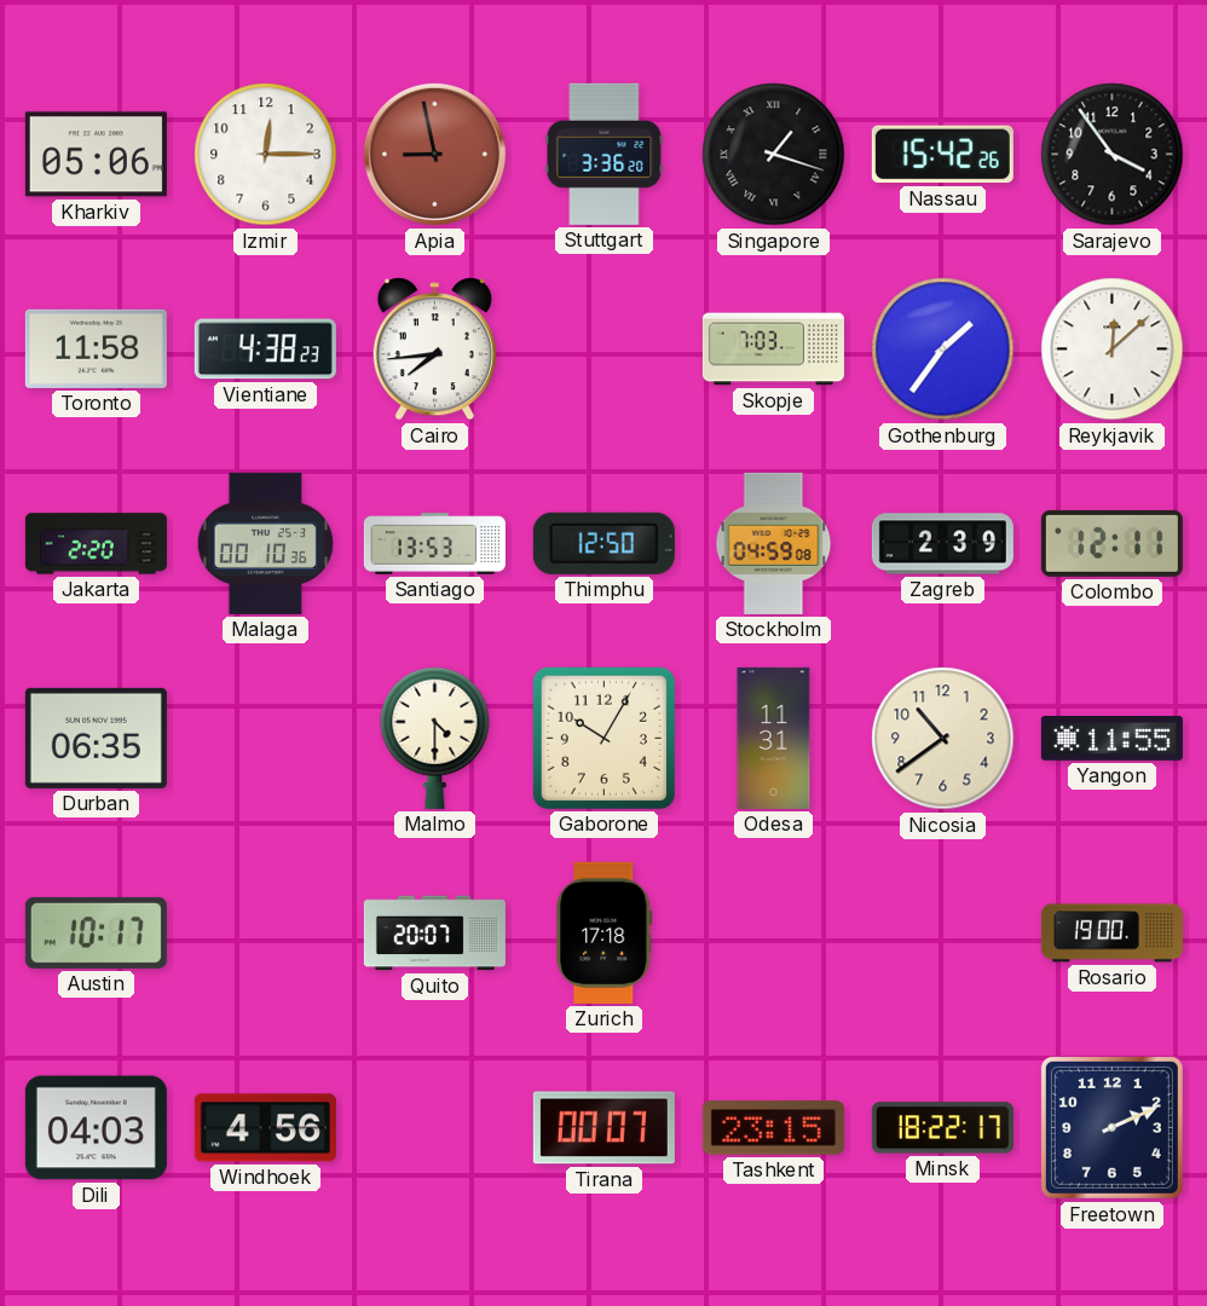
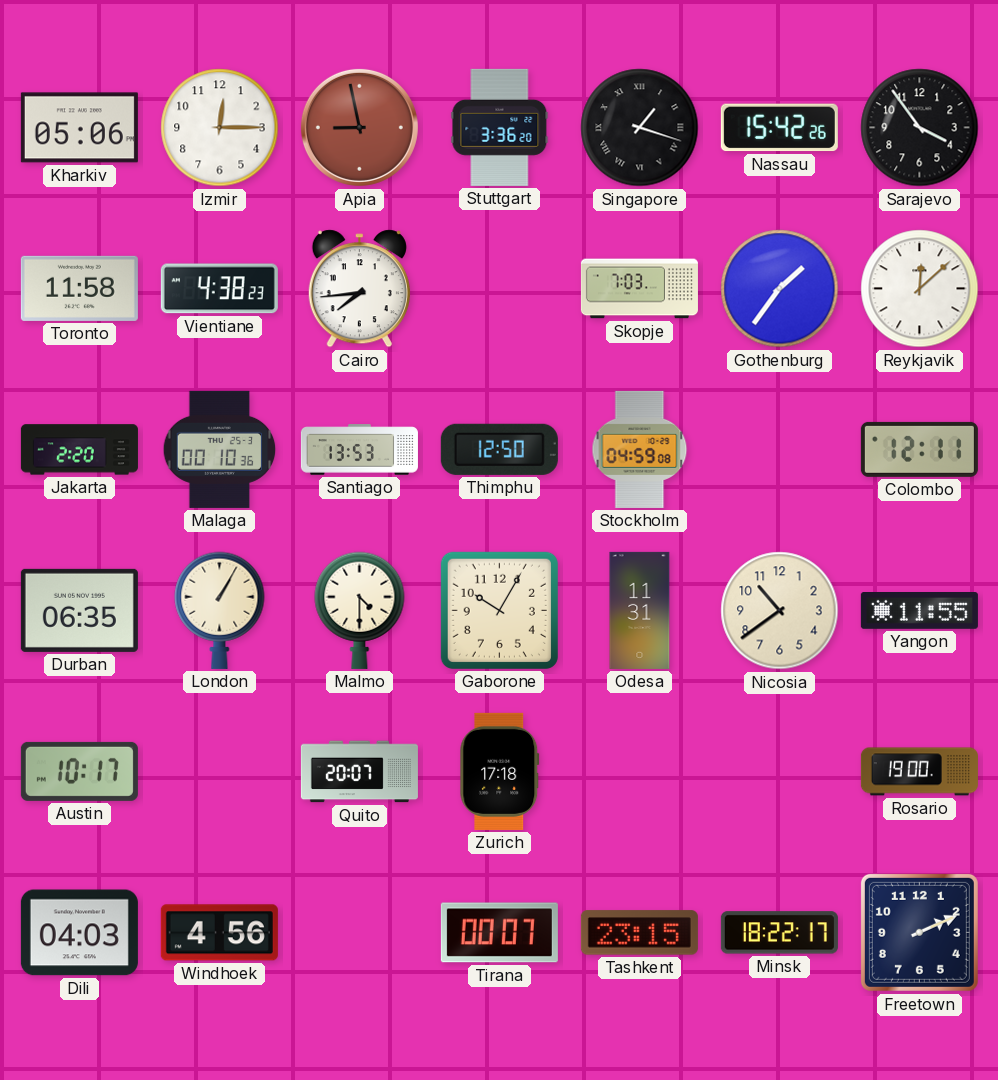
Zagreb: 2:39 -> none (942, 544)
London: none -> 1:05 (220, 610)
